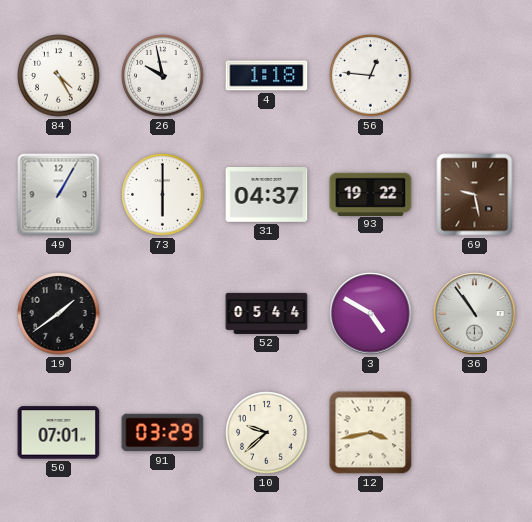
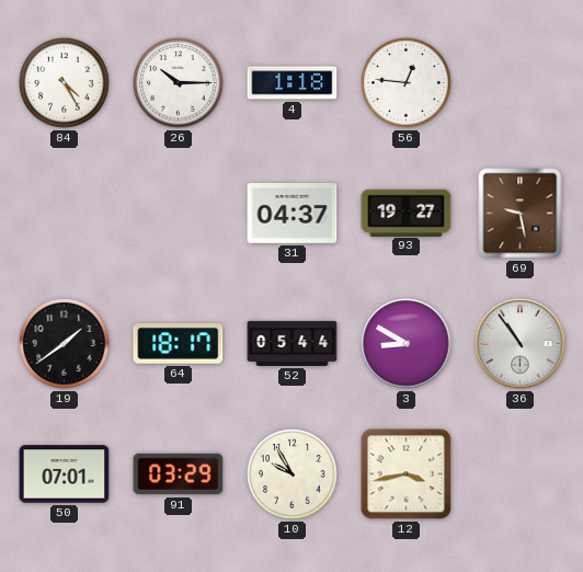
26: 9:58 -> 10:15 (179, 83)
49: 1:05 -> none (59, 195)
73: 6:00 -> none (163, 195)
93: 19:22 -> 19:27 (407, 213)
64: none -> 18:17 (179, 344)
3: 4:50 -> 8:50 (407, 344)
10: 9:38 -> 9:55 (293, 474)
